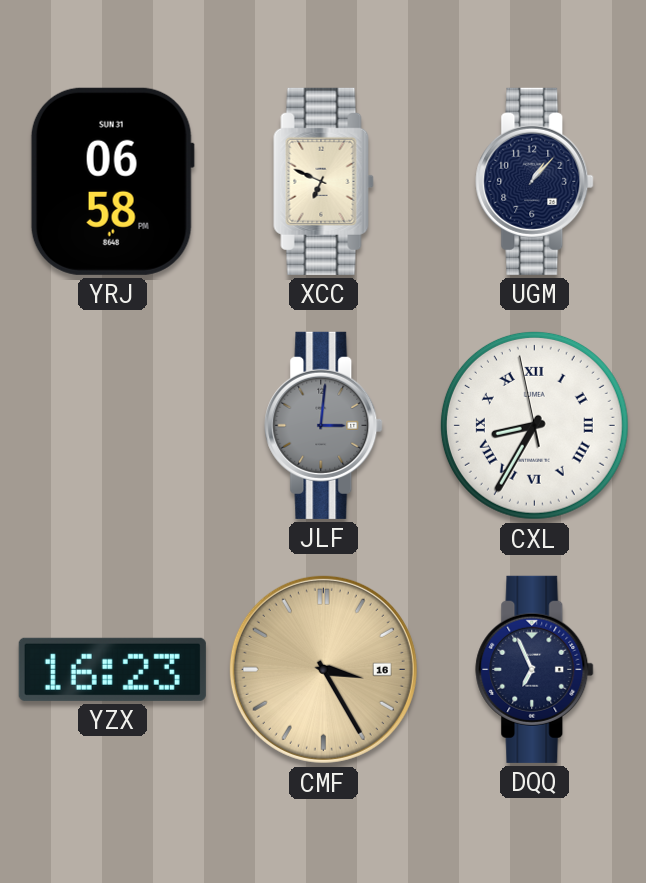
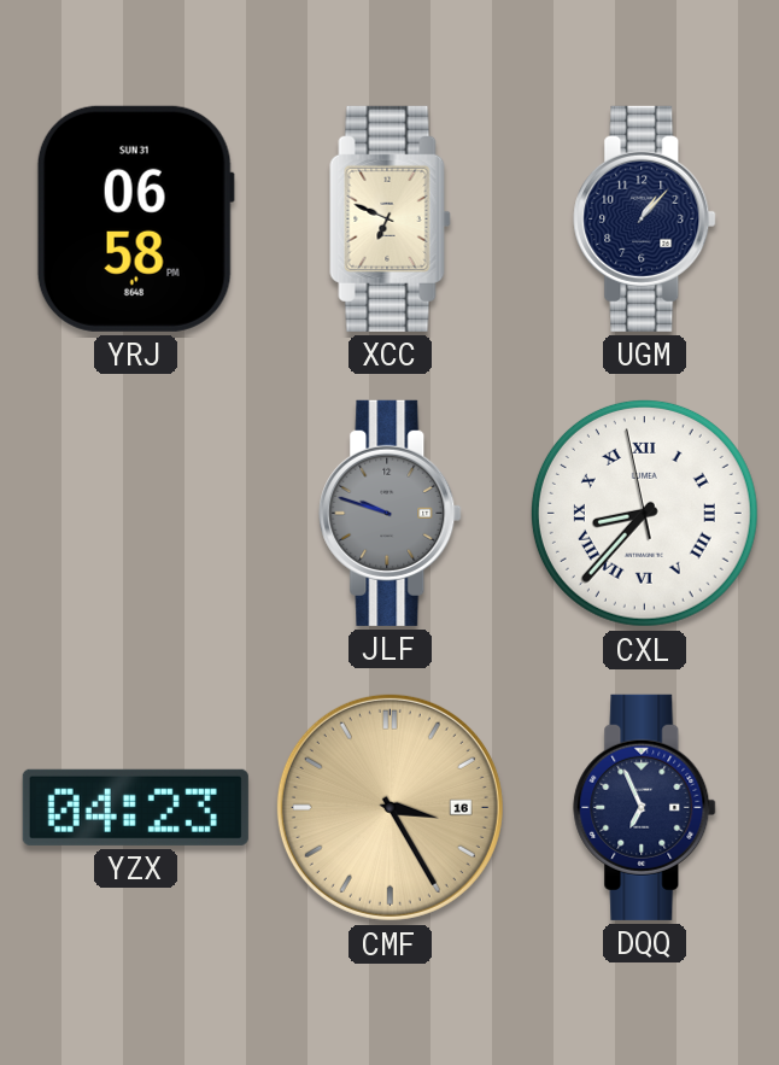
JLF: 3:01 -> 9:48 (391, 513)
CXL: 8:34 -> 8:36 (644, 513)
YZX: 16:23 -> 04:23 (135, 807)
